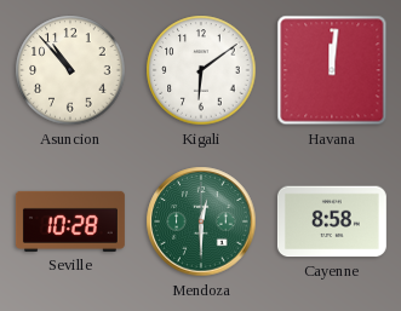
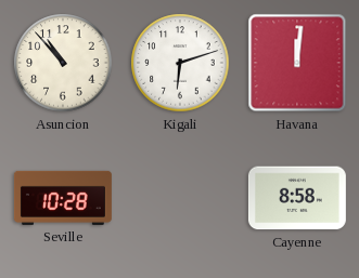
Kigali: 6:09 -> 6:12 (180, 63)
Mendoza: 12:30 -> none (201, 221)
